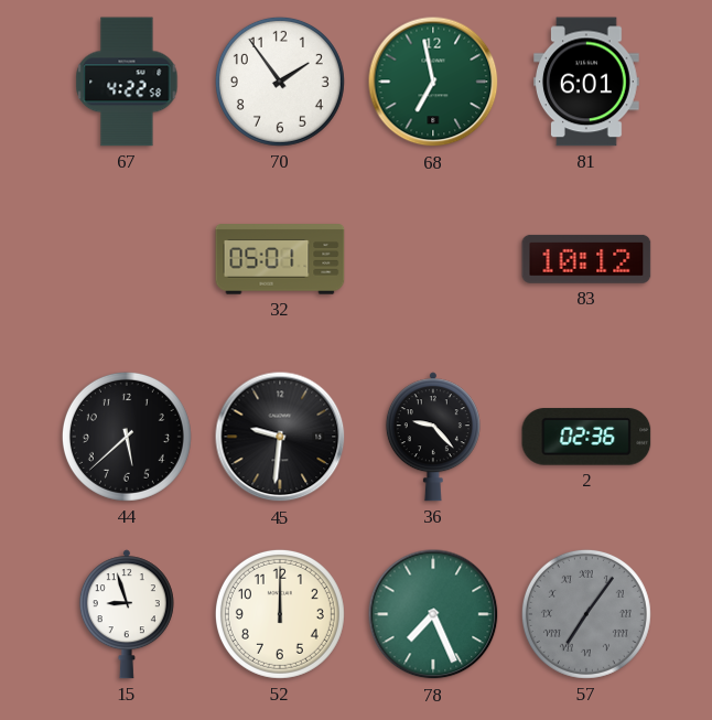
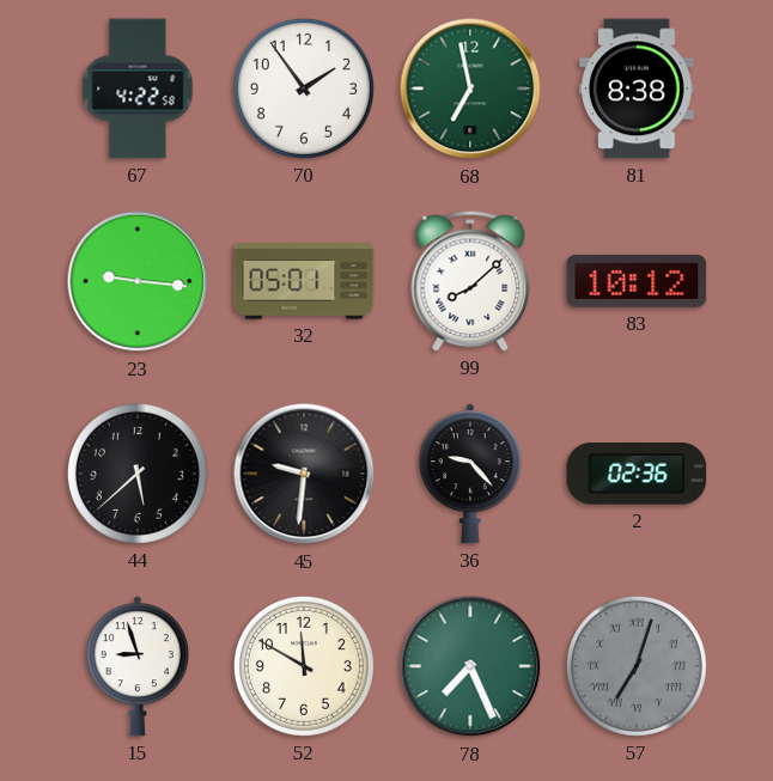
81: 6:01 -> 8:38 (638, 89)
23: none -> 9:16 (138, 281)
99: none -> 8:08 (470, 281)
52: 12:00 -> 11:50 (304, 666)
57: 7:06 -> 7:03 (637, 666)
